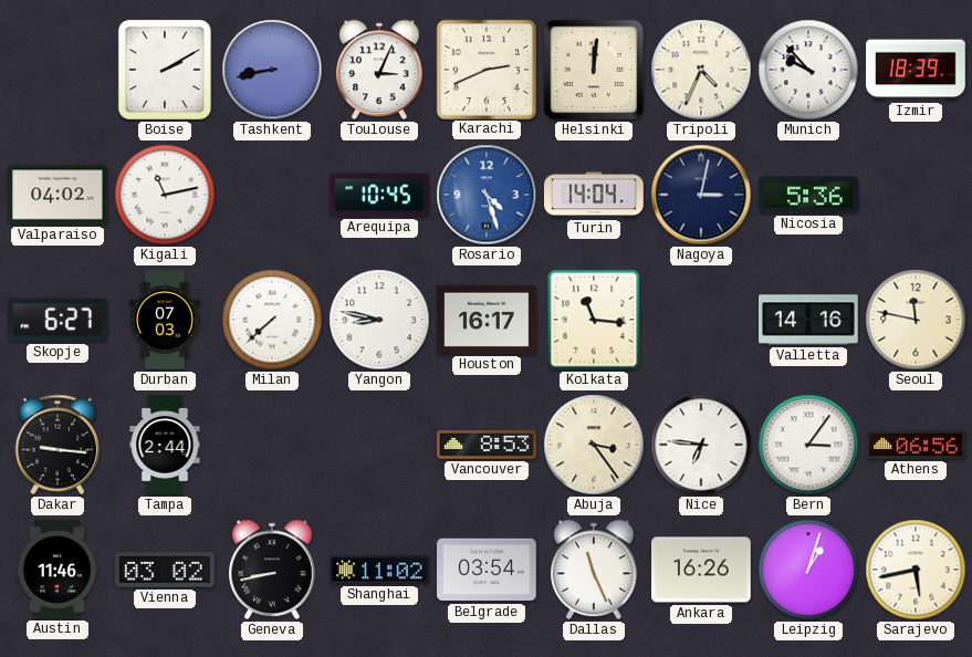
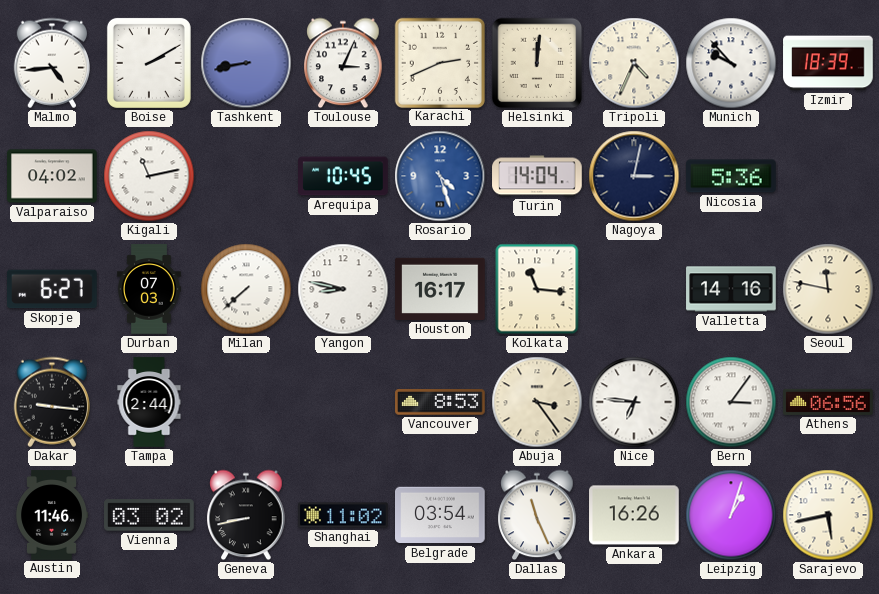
Malmo: none -> 4:44 (51, 63)
